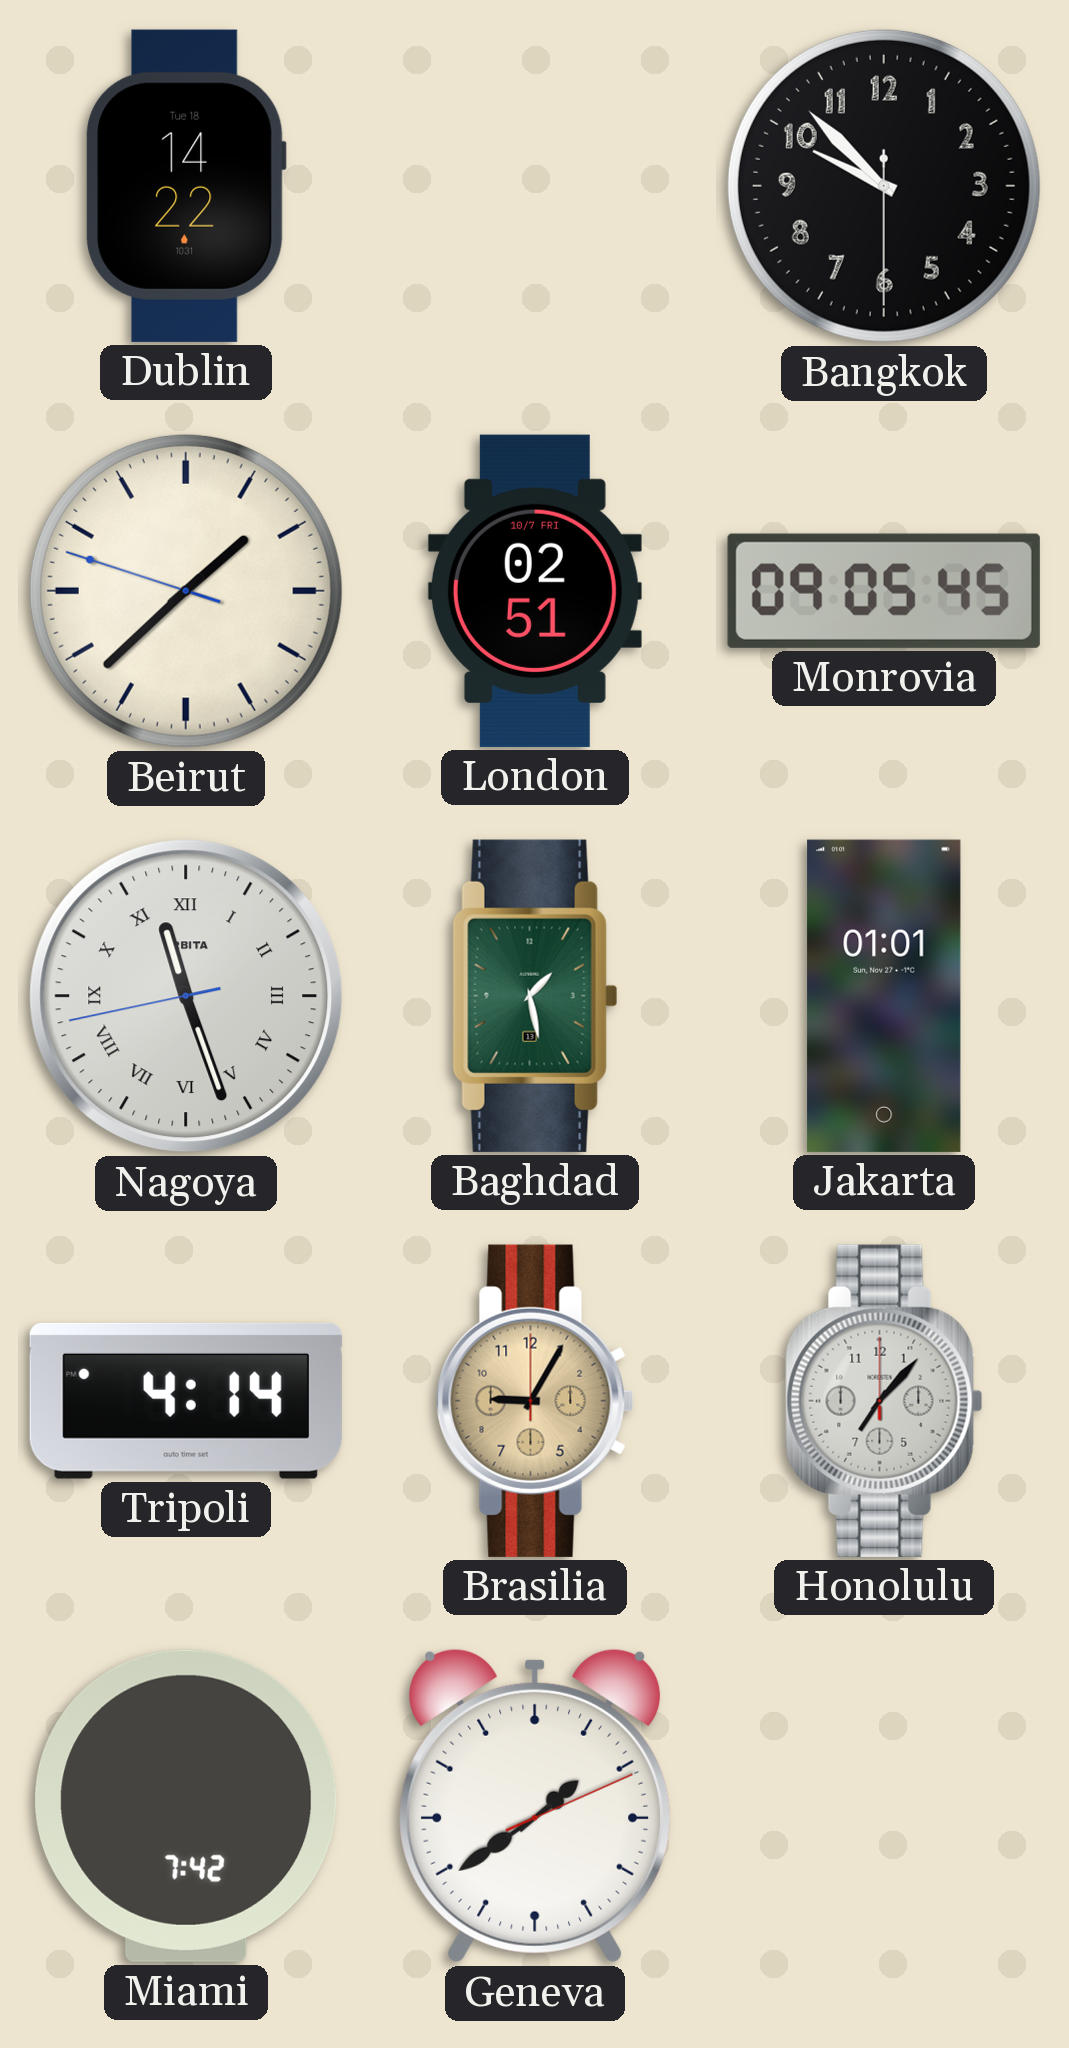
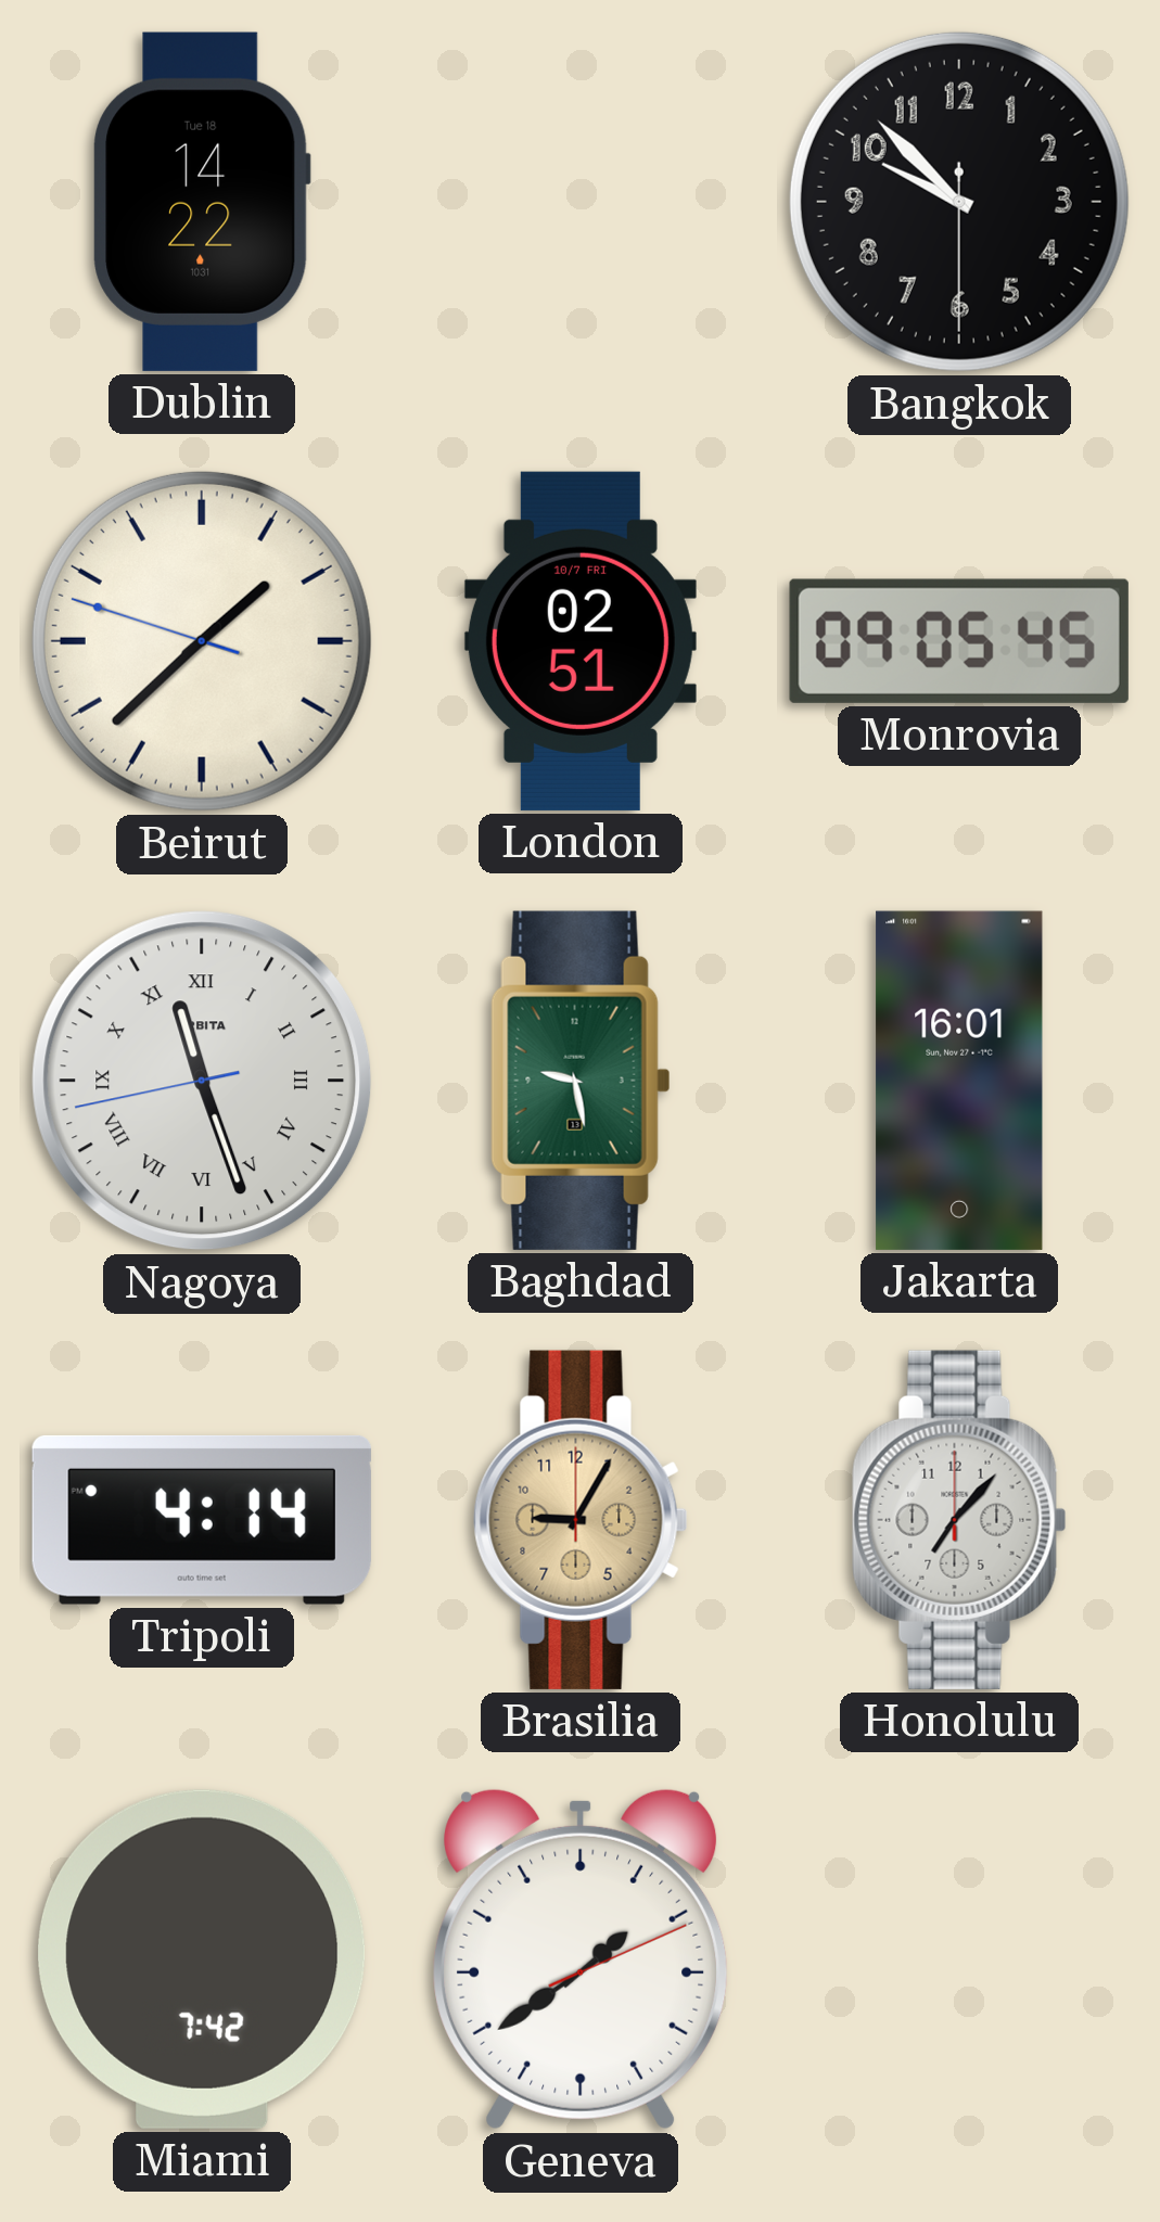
Baghdad: 1:28 -> 9:28 (581, 1081)
Jakarta: 01:01 -> 16:01 (959, 1081)
